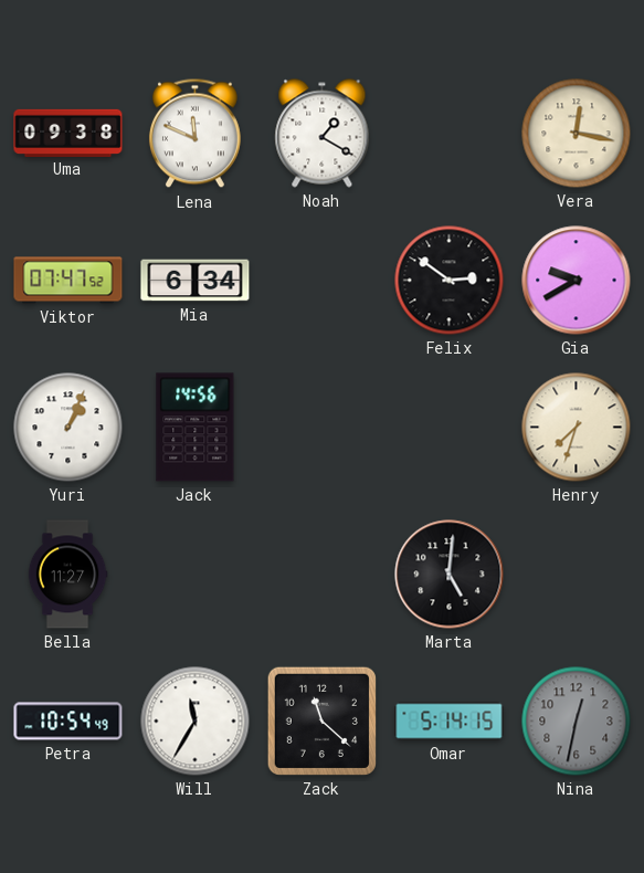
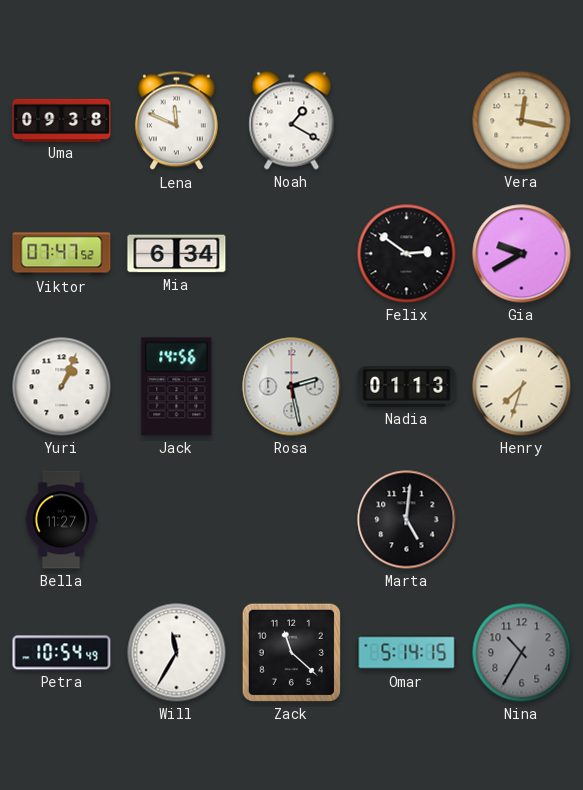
Rosa: none -> 2:28 (292, 387)
Nadia: none -> 01:13 (407, 387)
Nina: 12:32 -> 10:35 (522, 653)
